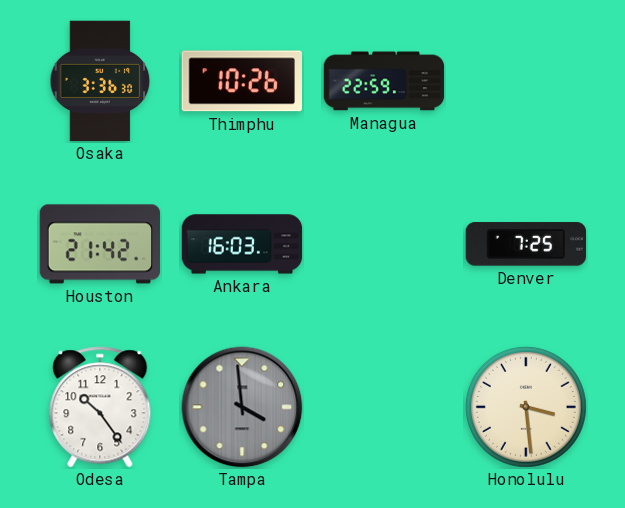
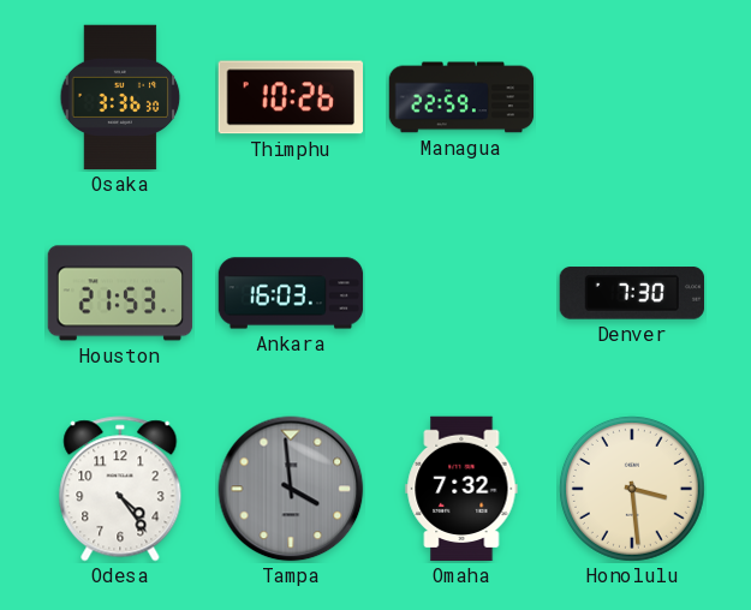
Houston: 21:42 -> 21:53 (120, 293)
Denver: 7:25 -> 7:30 (631, 293)
Odesa: 10:24 -> 4:24 (120, 489)
Omaha: none -> 7:32 (461, 489)
